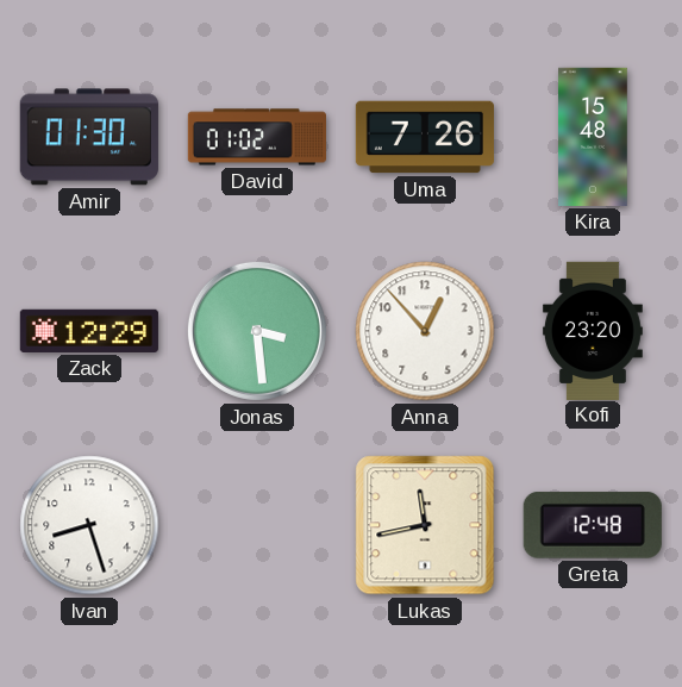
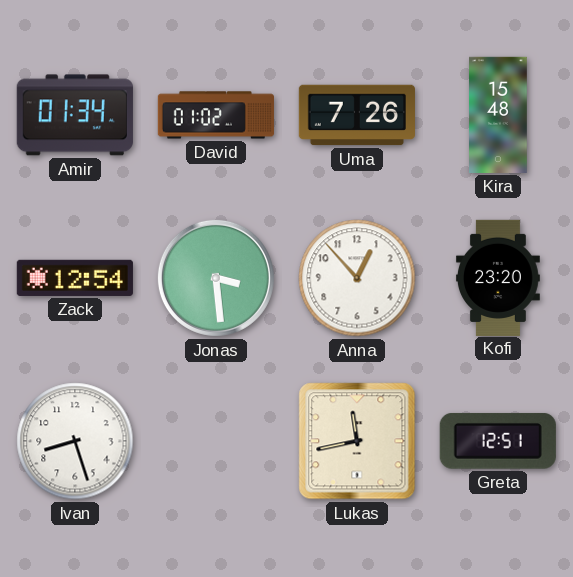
Amir: 01:30 -> 01:34 (75, 115)
Zack: 12:29 -> 12:54 (75, 278)
Greta: 12:48 -> 12:51 (498, 441)
